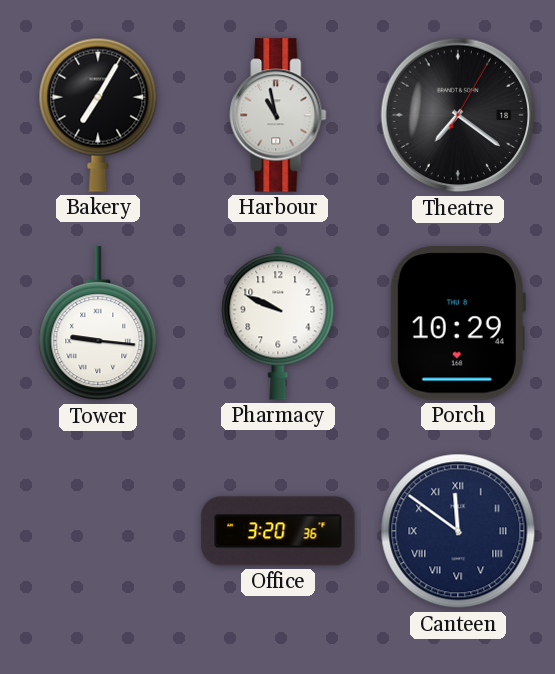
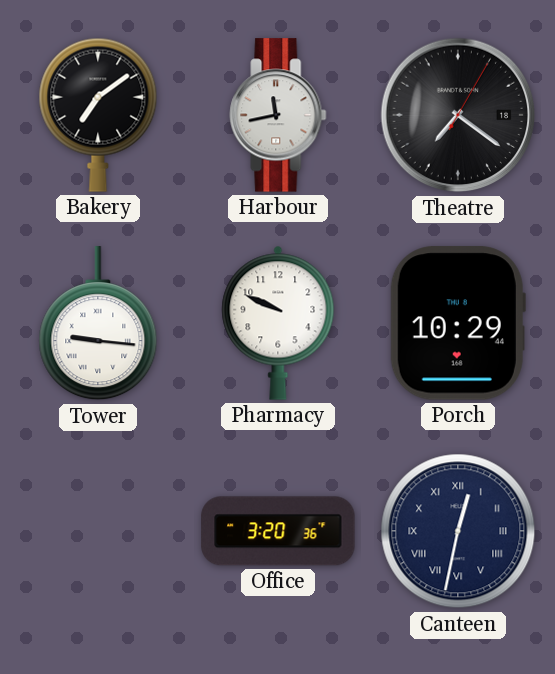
Bakery: 7:05 -> 7:09 (98, 115)
Harbour: 10:58 -> 11:43 (278, 115)
Canteen: 11:51 -> 12:32 (458, 531)
